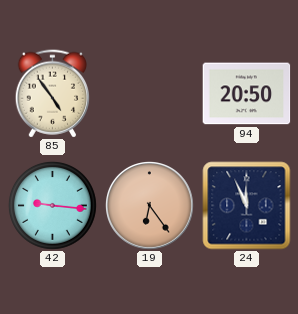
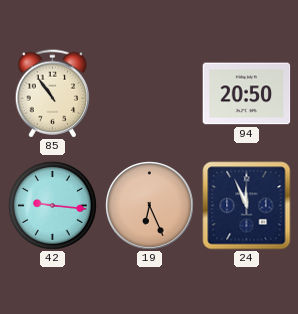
85: 4:54 -> 10:54 (52, 94)
19: 6:24 -> 6:26 (150, 206)
